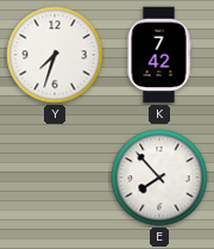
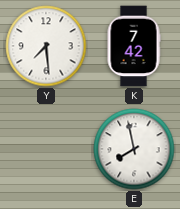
Y: 7:33 -> 7:29 (46, 46)
E: 7:53 -> 7:58 (134, 149)
